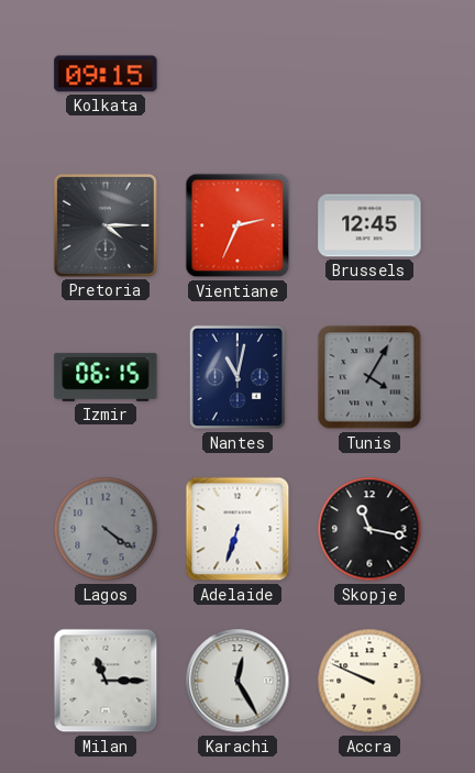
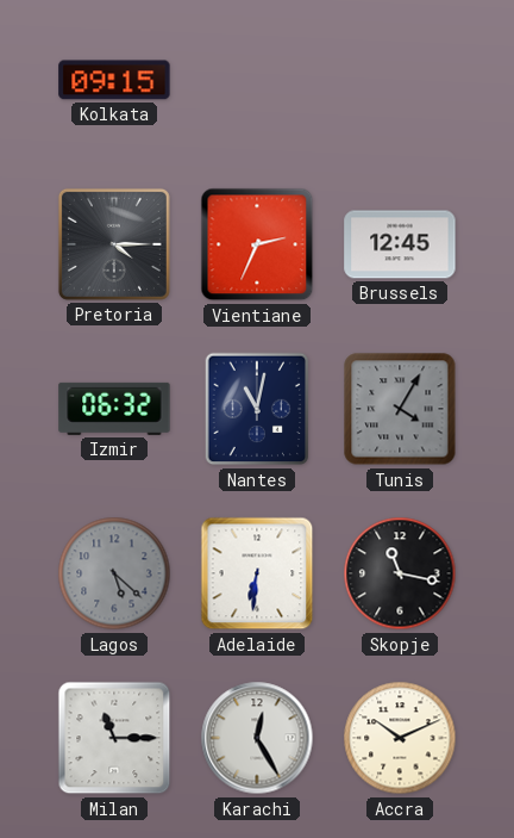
Izmir: 06:15 -> 06:32 (114, 409)
Lagos: 4:21 -> 5:22 (114, 573)
Adelaide: 6:33 -> 6:31 (257, 573)
Accra: 9:49 -> 10:11 (400, 738)
